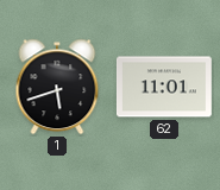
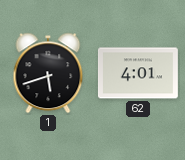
62: 11:01 -> 4:01 (138, 73)
